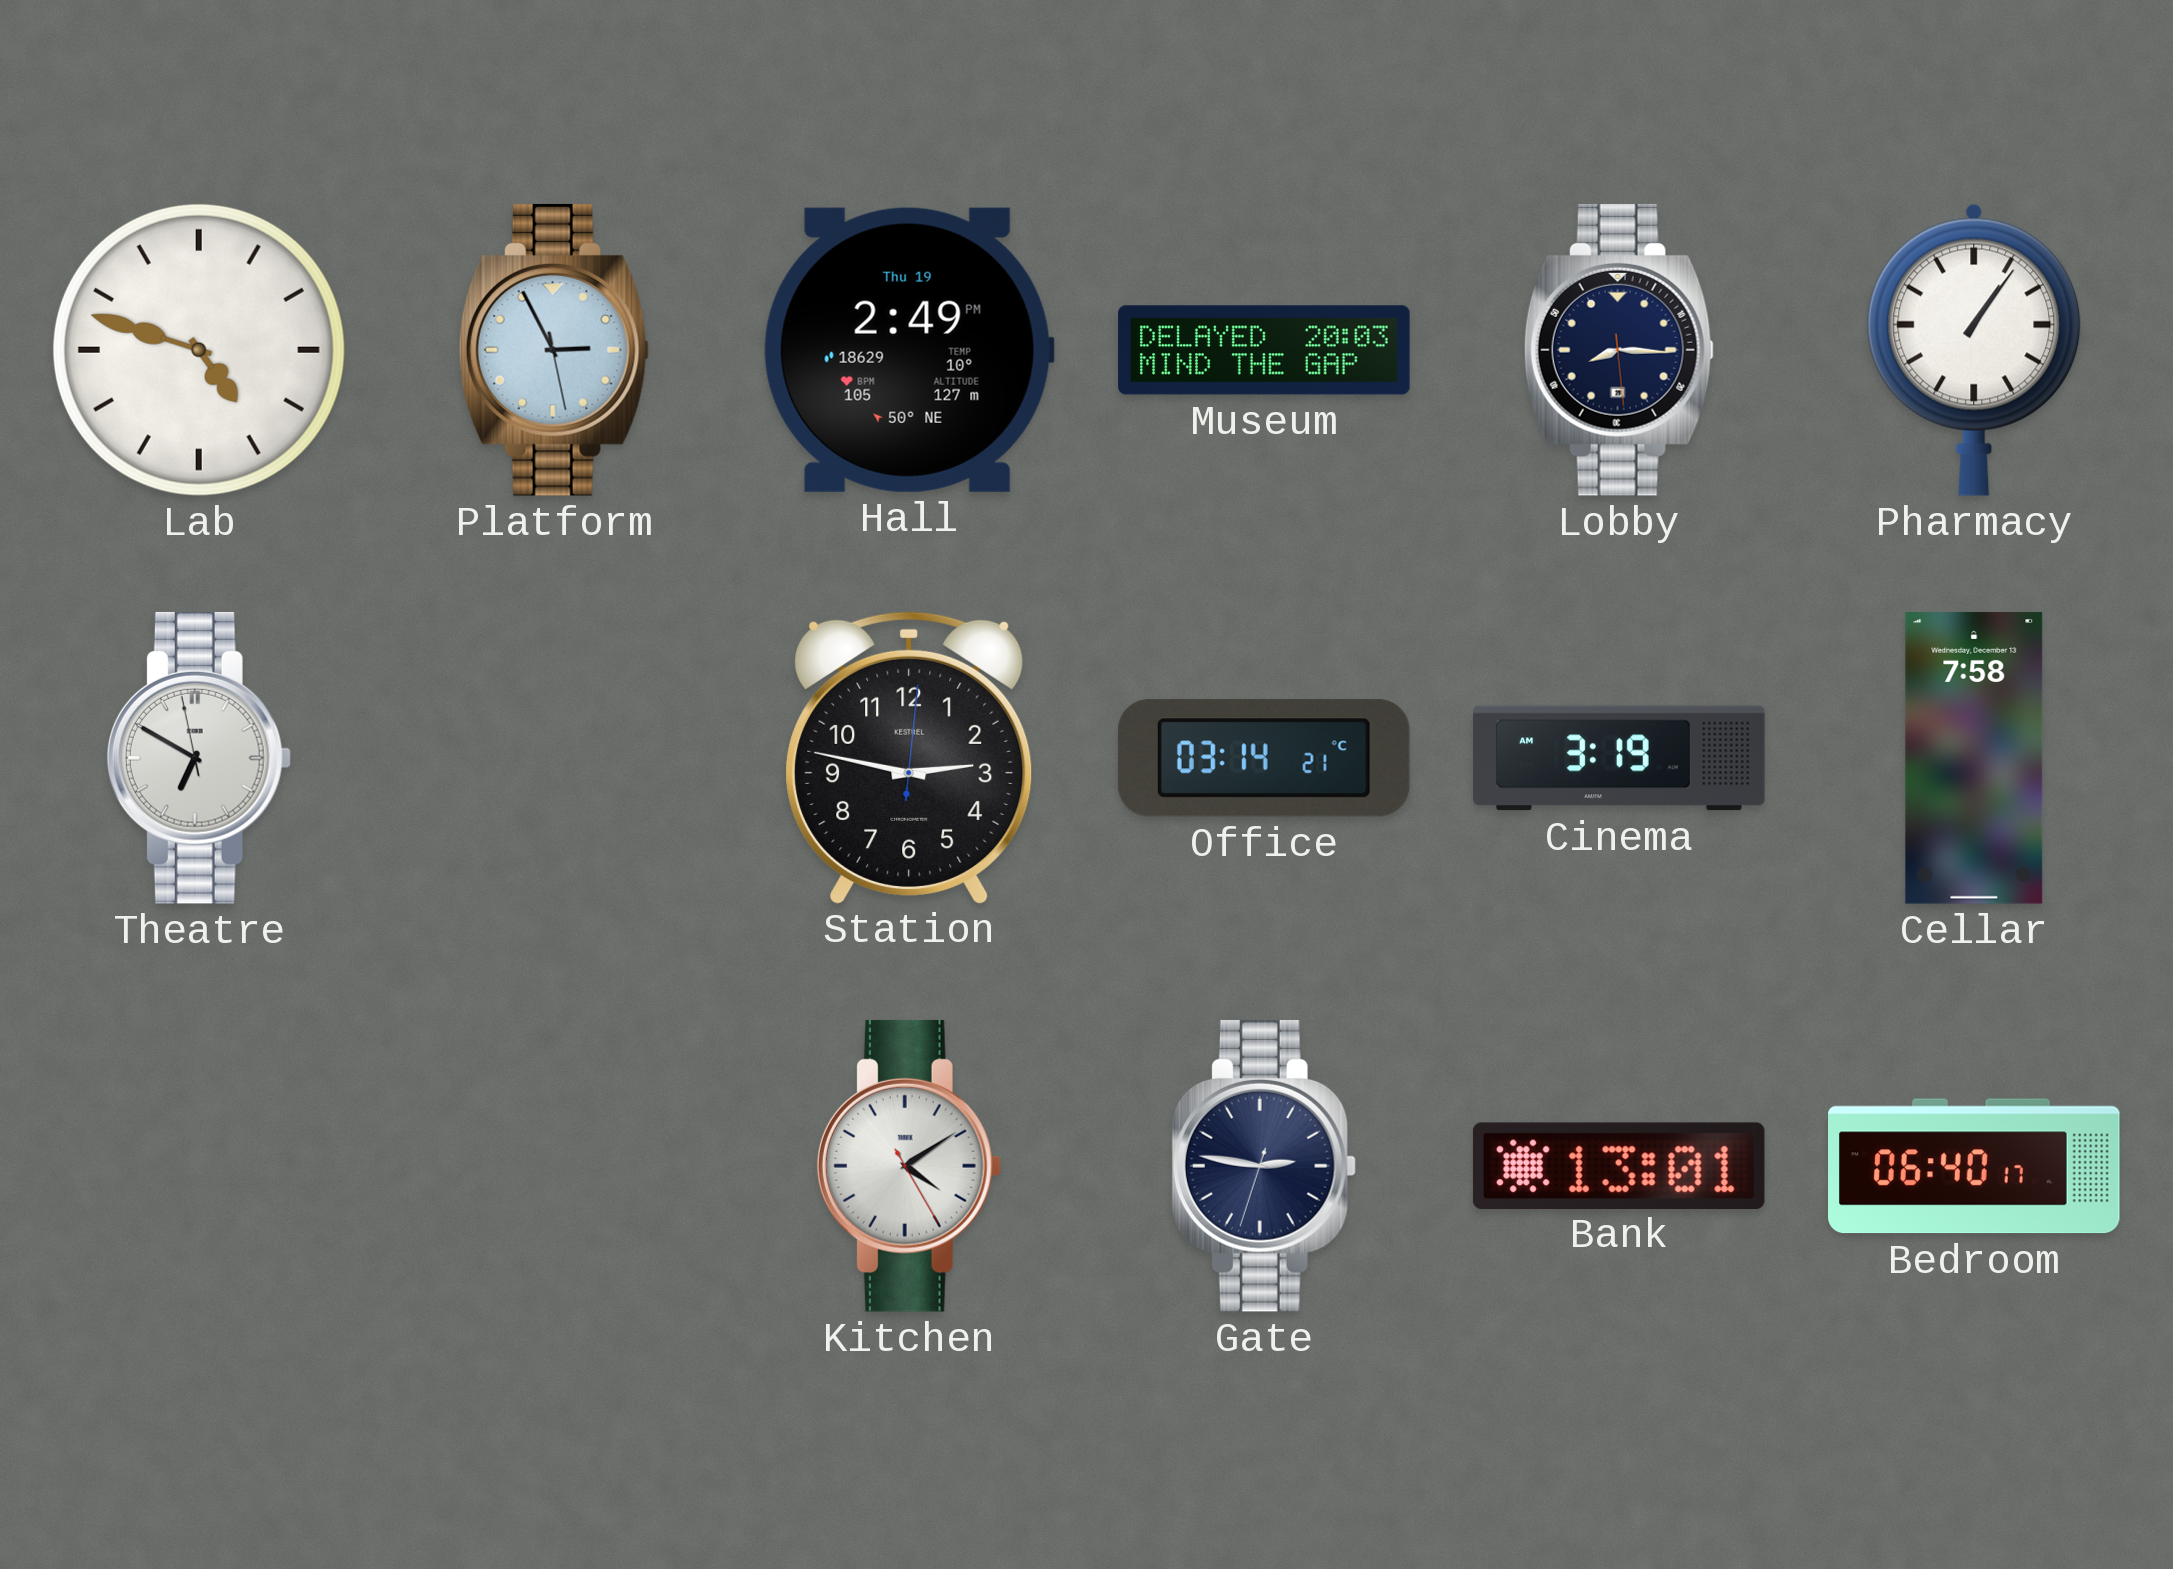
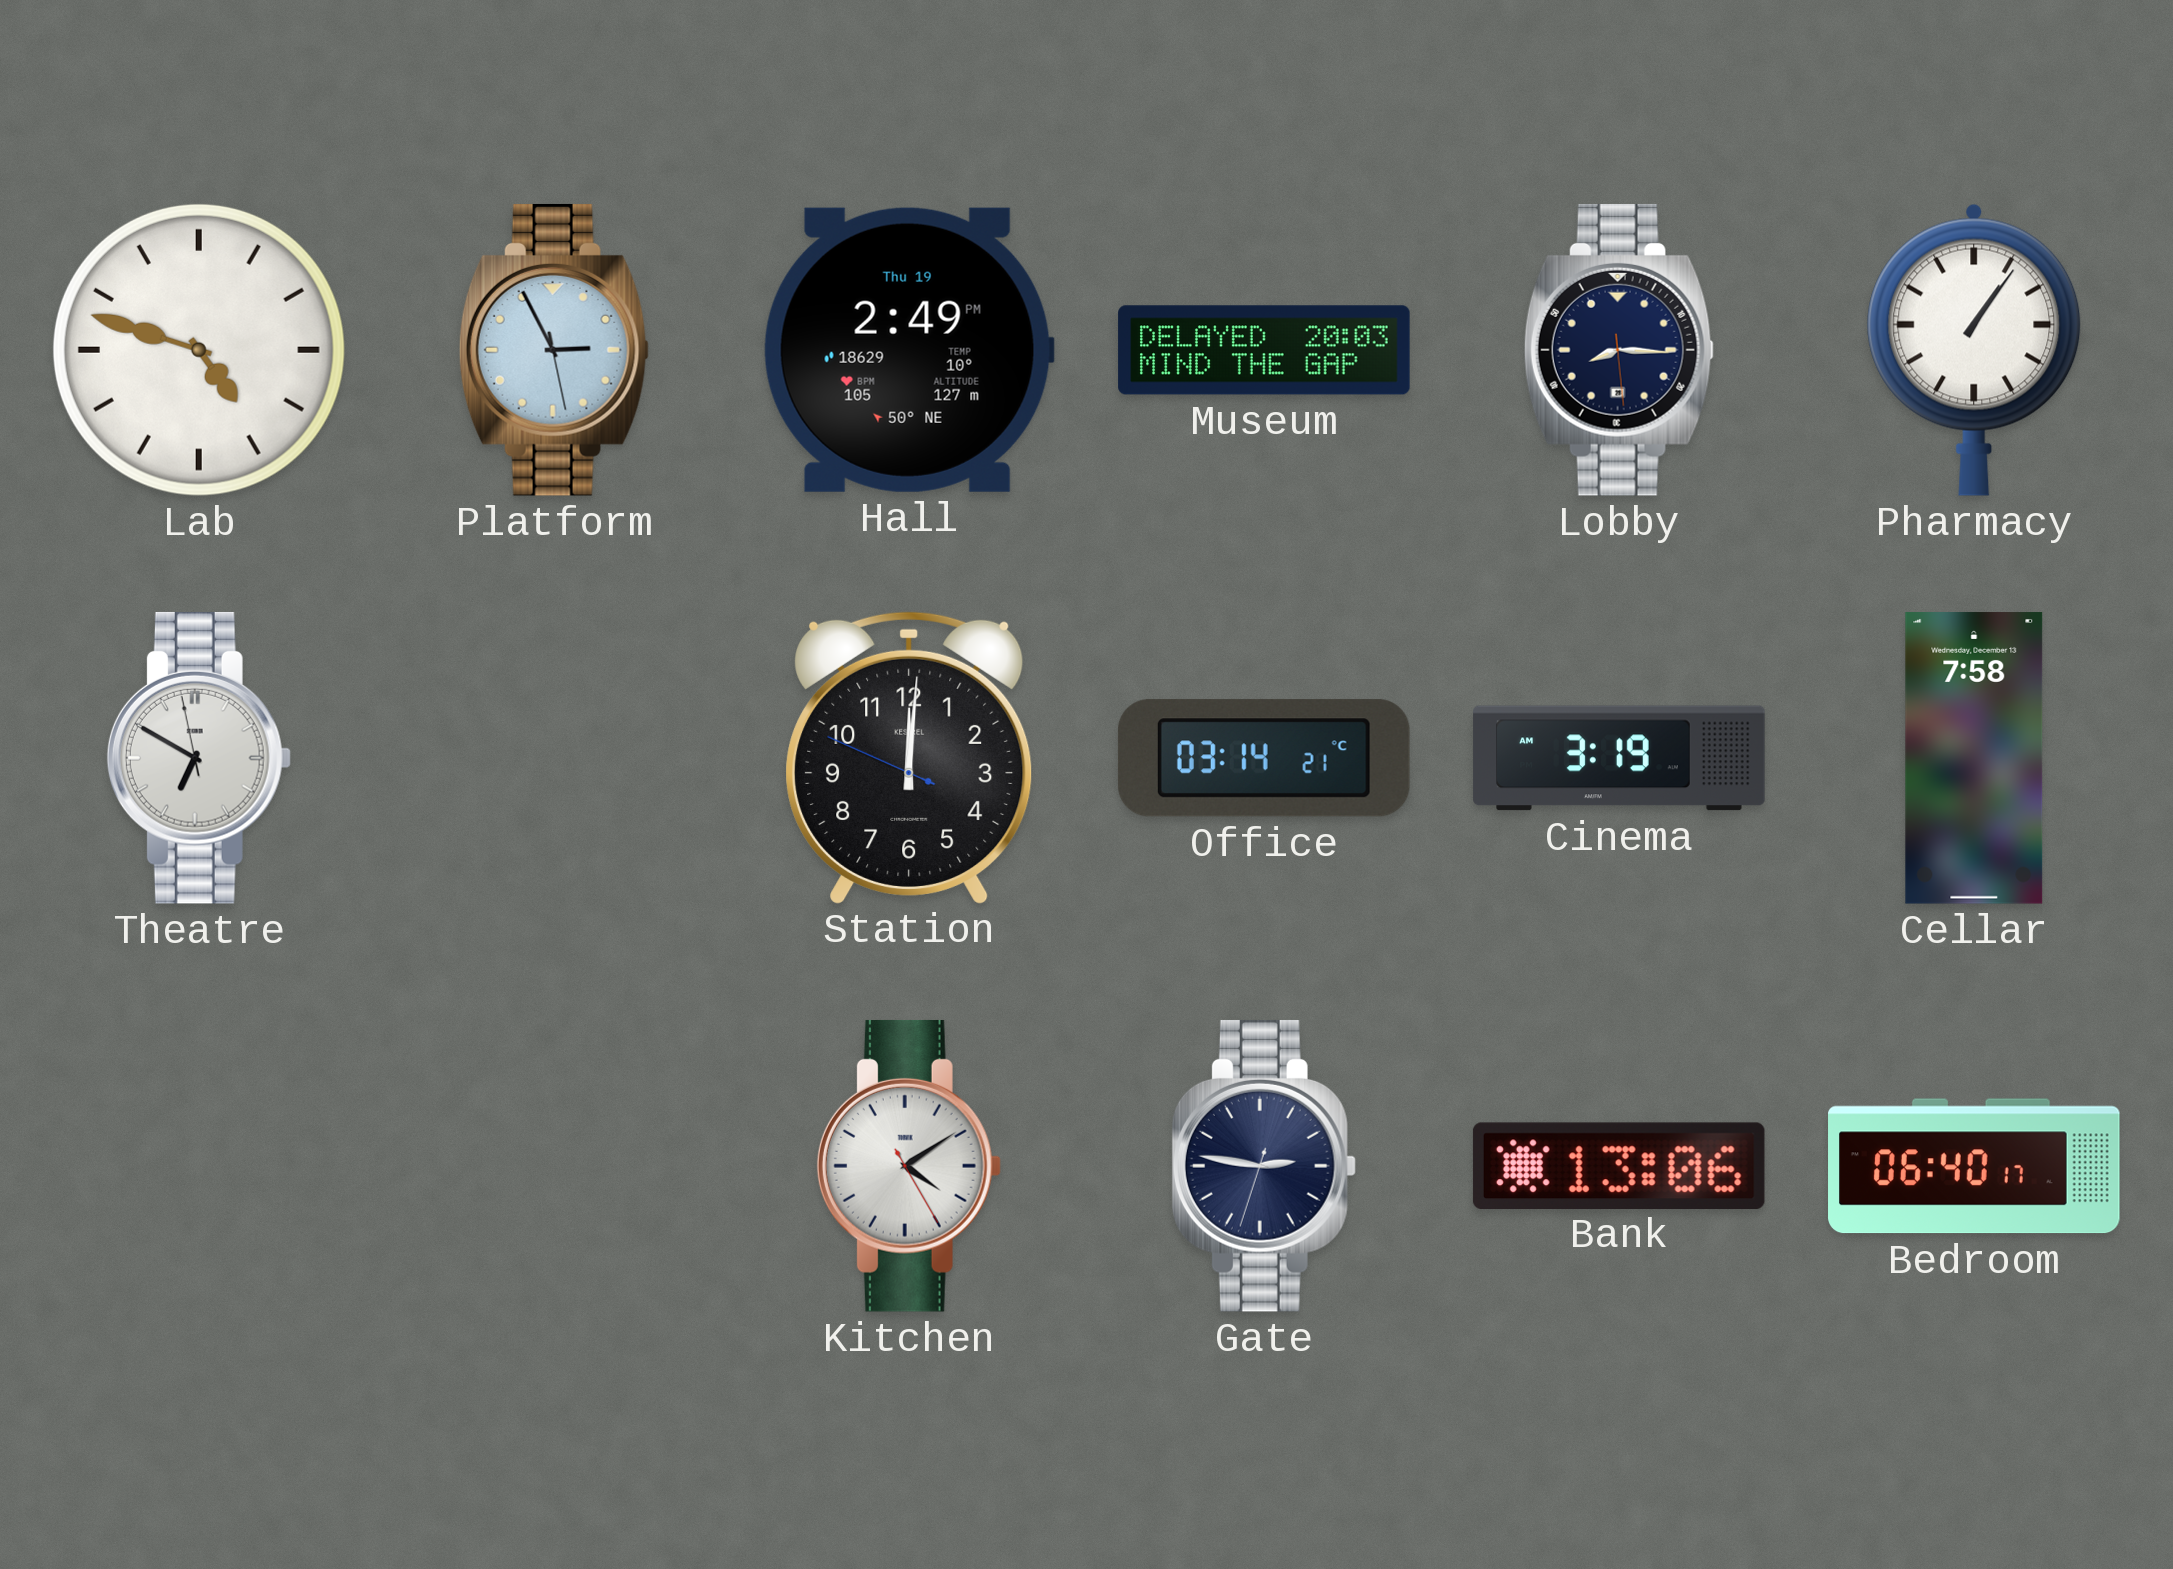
Station: 2:47 -> 12:00 (909, 757)
Bank: 13:01 -> 13:06 (1619, 1165)
